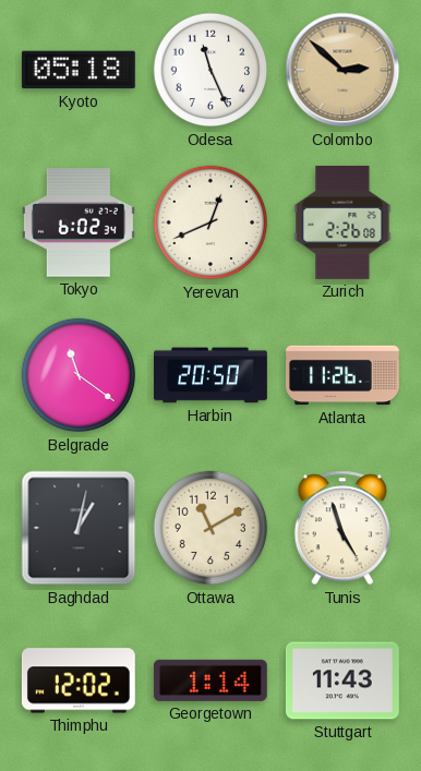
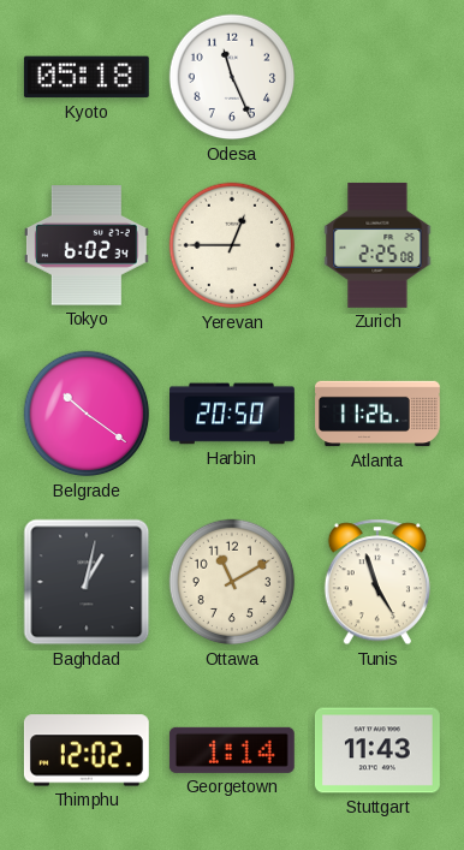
Colombo: 2:52 -> none (342, 70)
Yerevan: 12:41 -> 12:45 (232, 245)
Zurich: 2:26 -> 2:25 (377, 245)
Belgrade: 11:21 -> 10:21 (87, 414)
